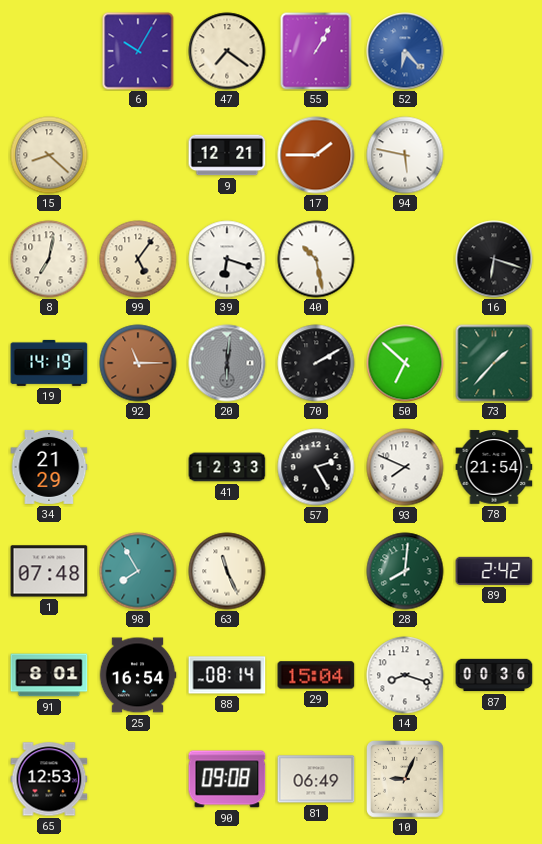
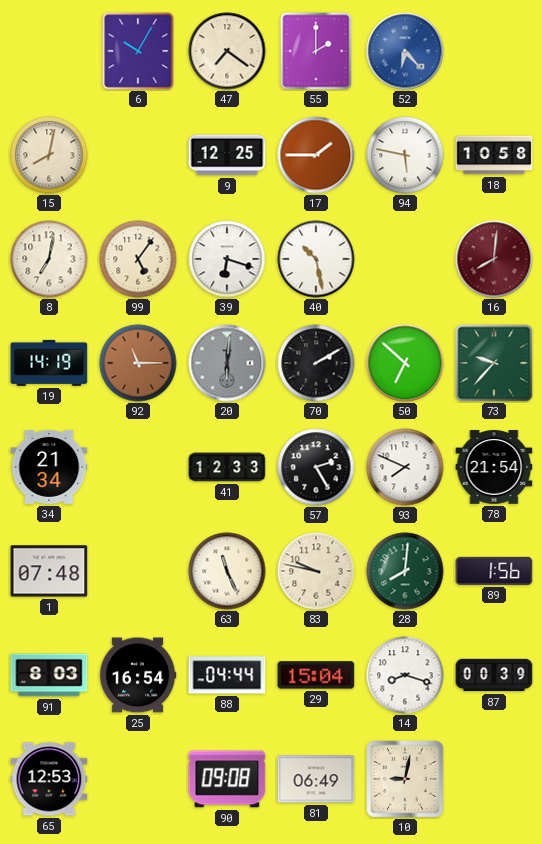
55: 1:05 -> 2:00 (316, 51)
15: 8:22 -> 8:02 (49, 155)
9: 12:21 -> 12:25 (227, 155)
18: none -> 10:58 (494, 155)
16: 6:18 -> 8:01 (494, 259)
16 dial: black -> burgundy (494, 259)
73: 1:37 -> 9:37 (494, 363)
34: 21:29 -> 21:34 (49, 467)
98: 7:55 -> none (138, 571)
83: none -> 9:47 (316, 571)
89: 2:42 -> 1:56 (494, 571)
91: 8:01 -> 8:03 (49, 675)
88: 08:14 -> 04:44 (227, 675)
87: 00:36 -> 00:39 (494, 675)
10: 9:04 -> 9:02 (405, 779)
